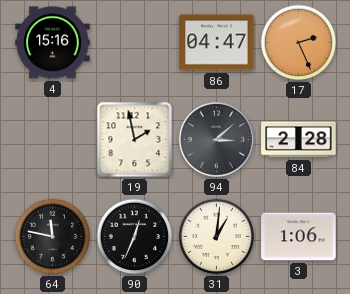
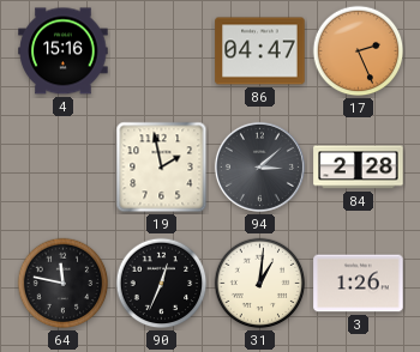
3: 1:06 -> 1:26 (359, 284)
